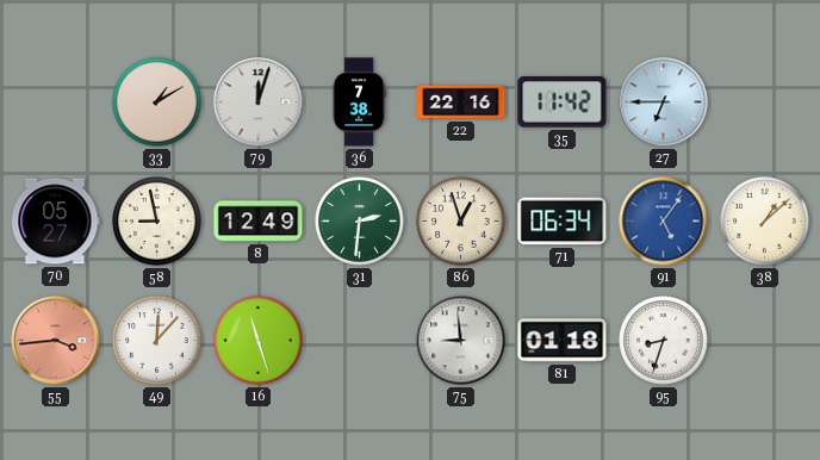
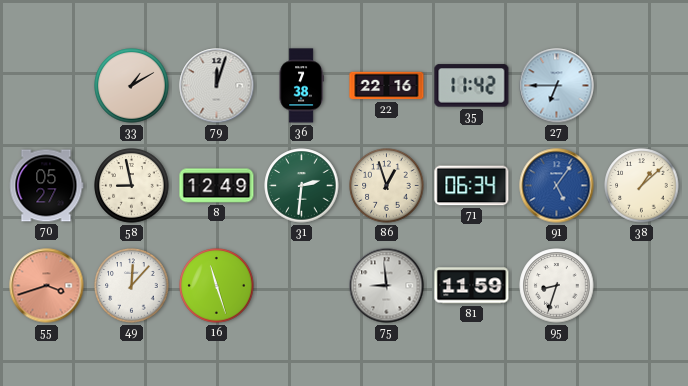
55: 3:44 -> 3:42 (47, 286)
81: 01:18 -> 11:59 (472, 286)
